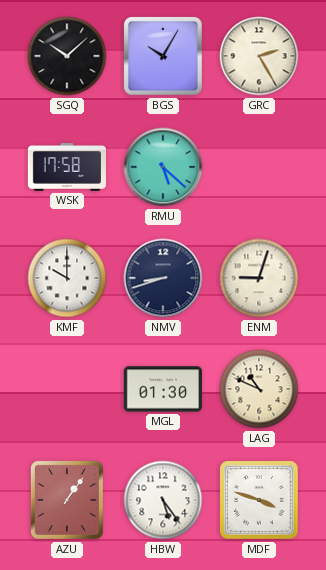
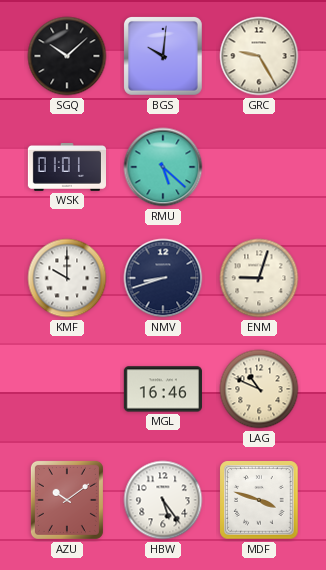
BGS: 10:05 -> 10:01 (163, 56)
GRC: 2:25 -> 9:25 (259, 56)
WSK: 17:58 -> 01:01 (66, 168)
MGL: 01:30 -> 16:46 (163, 389)
AZU: 1:06 -> 10:09 (67, 500)
